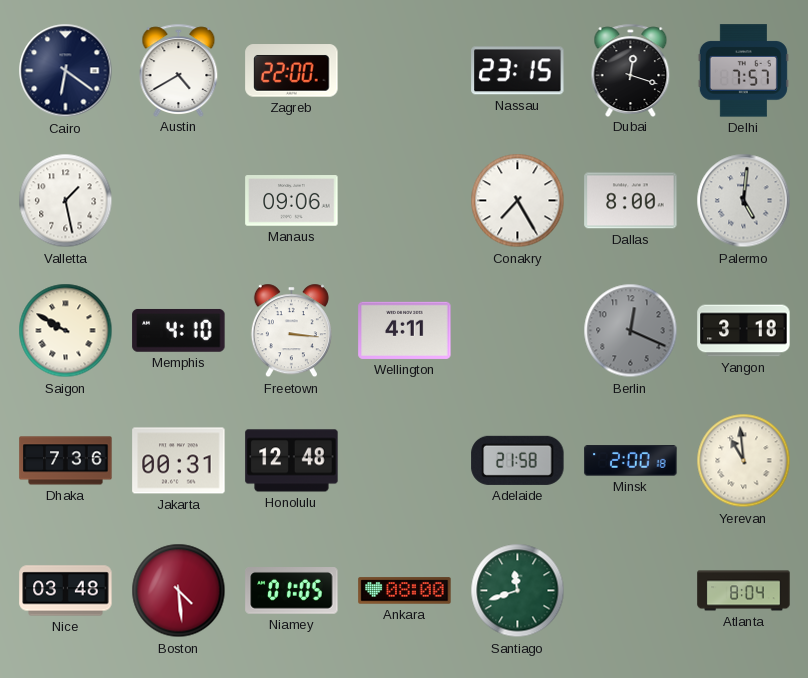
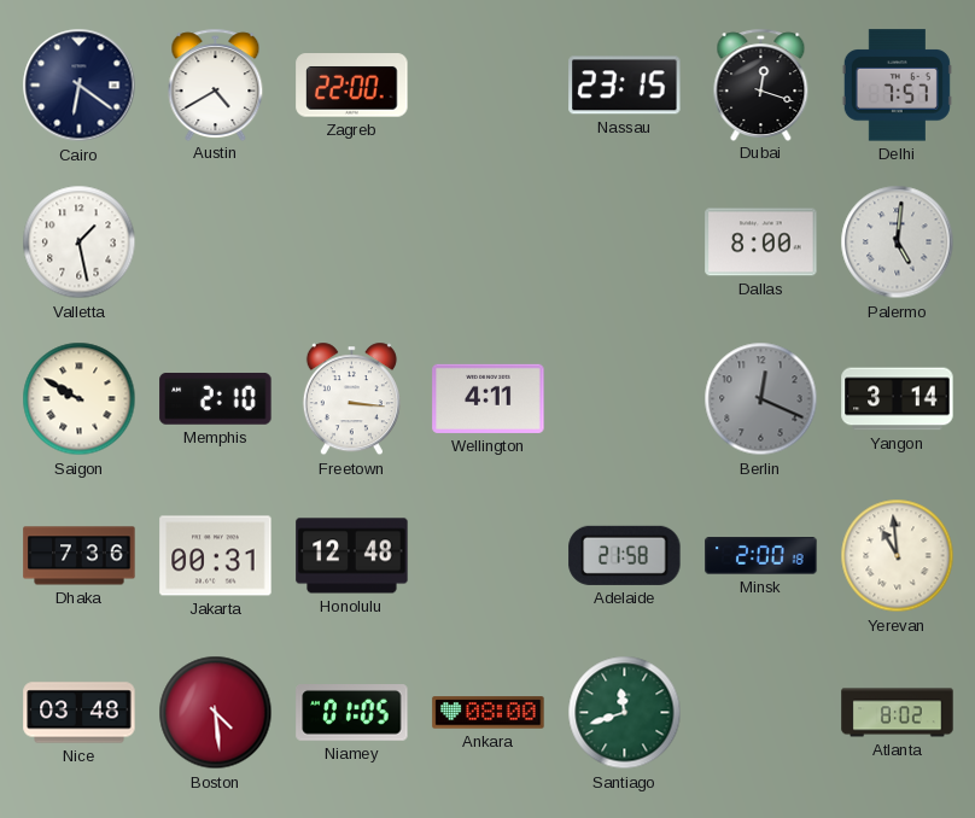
Manaus: 09:06 -> none (292, 201)
Conakry: 7:25 -> none (518, 201)
Memphis: 4:10 -> 2:10 (216, 399)
Yangon: 3:18 -> 3:14 (898, 399)
Atlanta: 8:04 -> 8:02 (898, 713)
